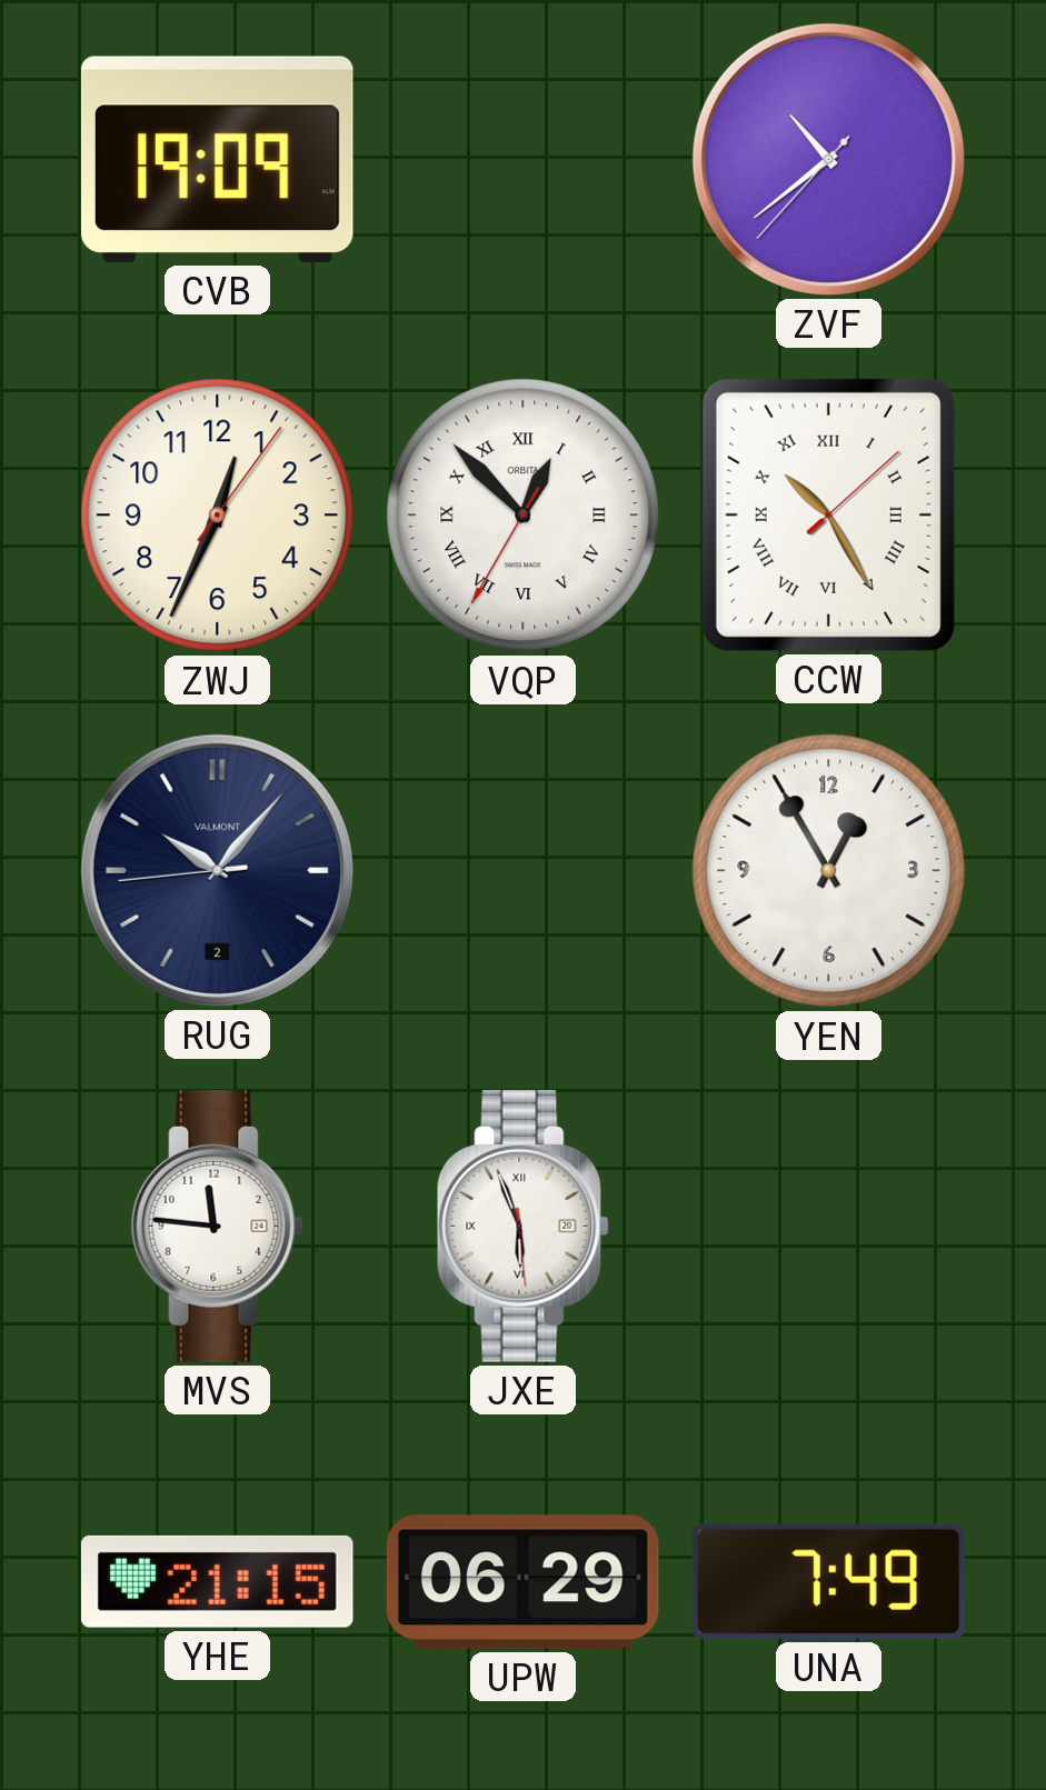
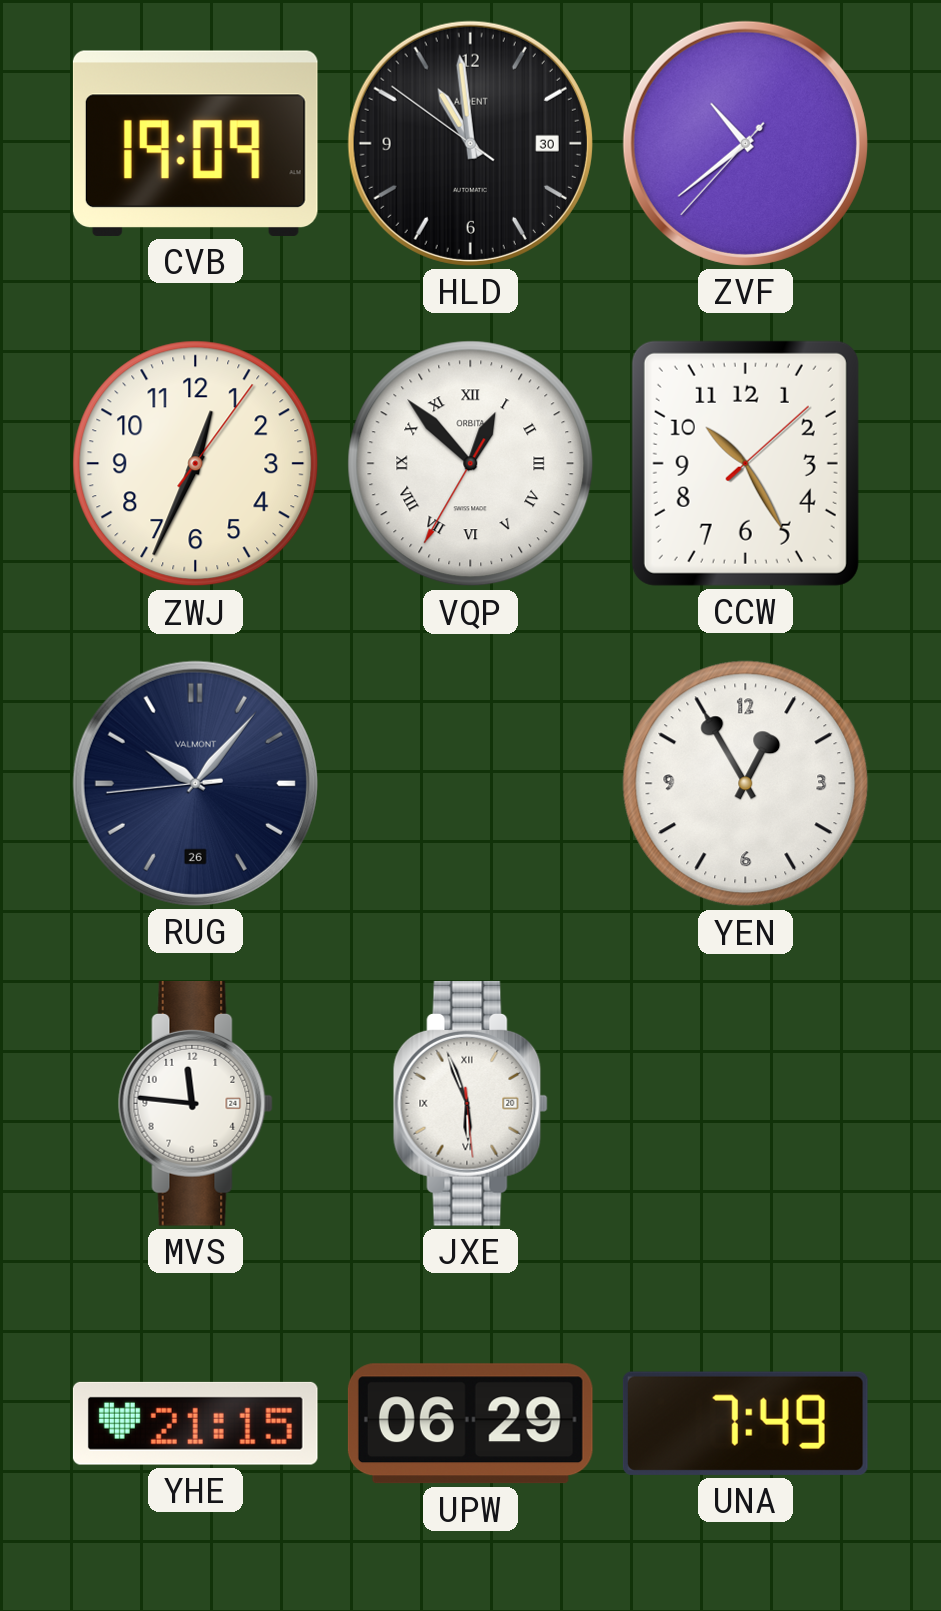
HLD: none -> 10:58 (470, 143)
CCW numerals: Roman -> Arabic (745, 463)
RUG date: 2 -> 26 (195, 783)
